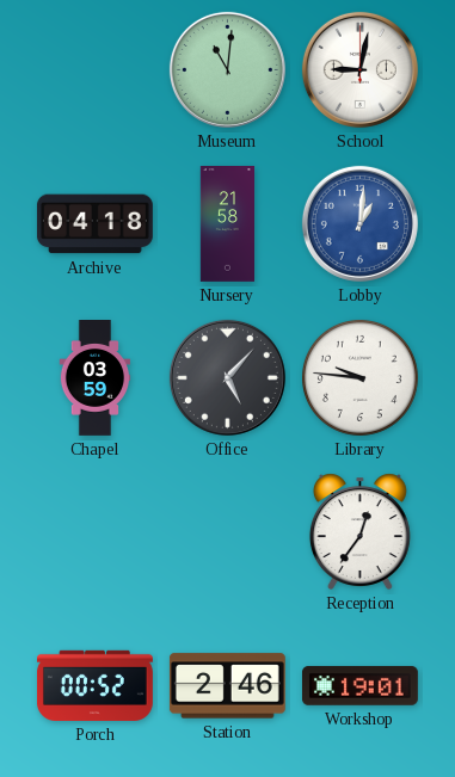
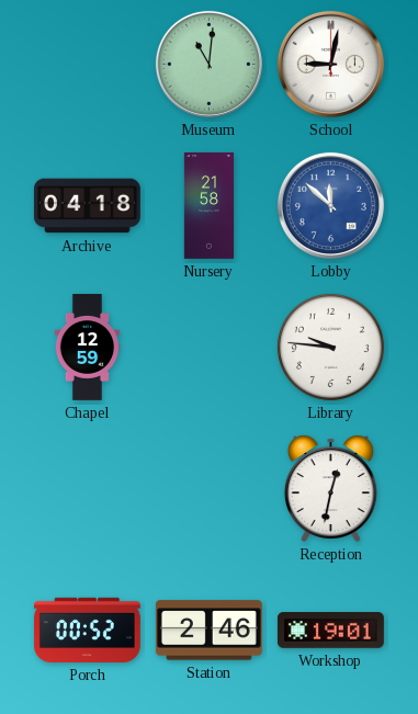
Lobby: 1:01 -> 11:52 (330, 205)
Chapel: 03:59 -> 12:59 (88, 348)
Office: 5:07 -> none (227, 377)
Reception: 12:36 -> 12:32 (330, 488)
